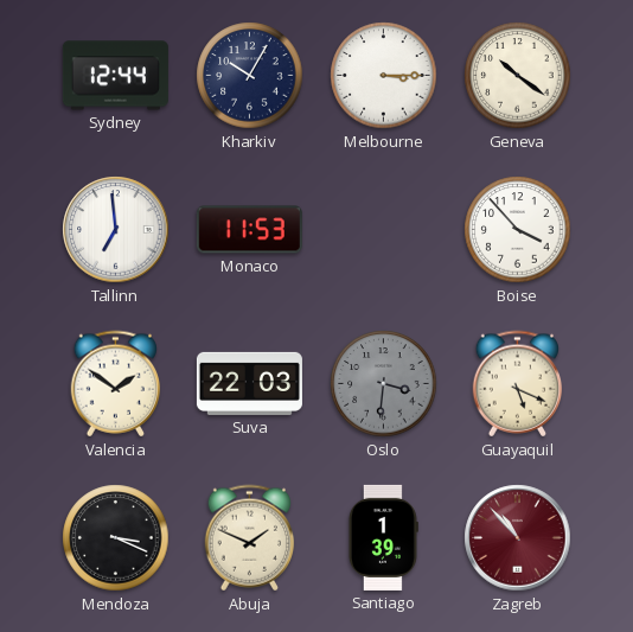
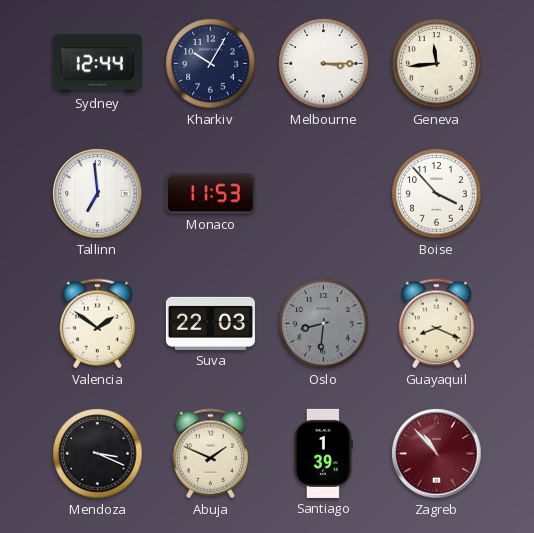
Geneva: 10:21 -> 11:44 (437, 64)
Oslo: 3:31 -> 8:31 (324, 324)
Guayaquil: 5:19 -> 8:19 (437, 324)
